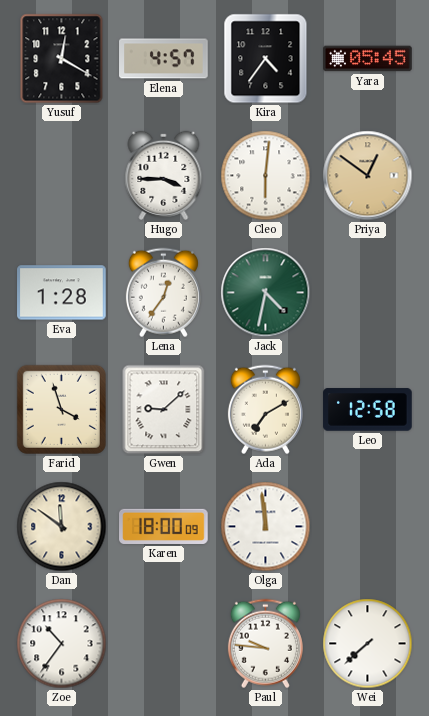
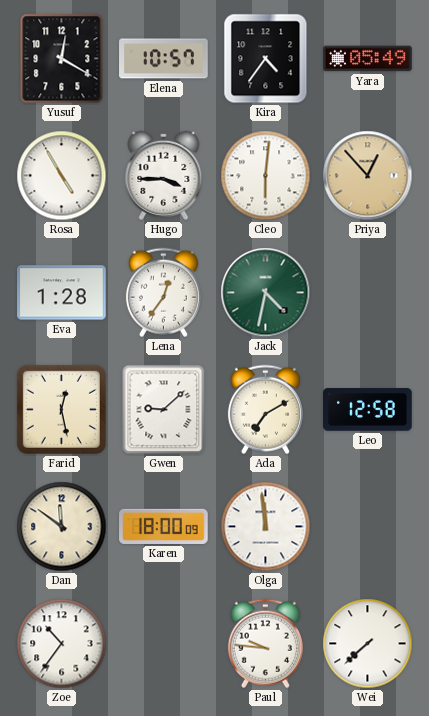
Elena: 4:57 -> 10:57 (164, 59)
Yara: 05:45 -> 05:49 (368, 59)
Rosa: none -> 4:55 (62, 176)
Priya: 12:51 -> 12:53 (368, 176)
Farid: 3:57 -> 12:28 (61, 409)
